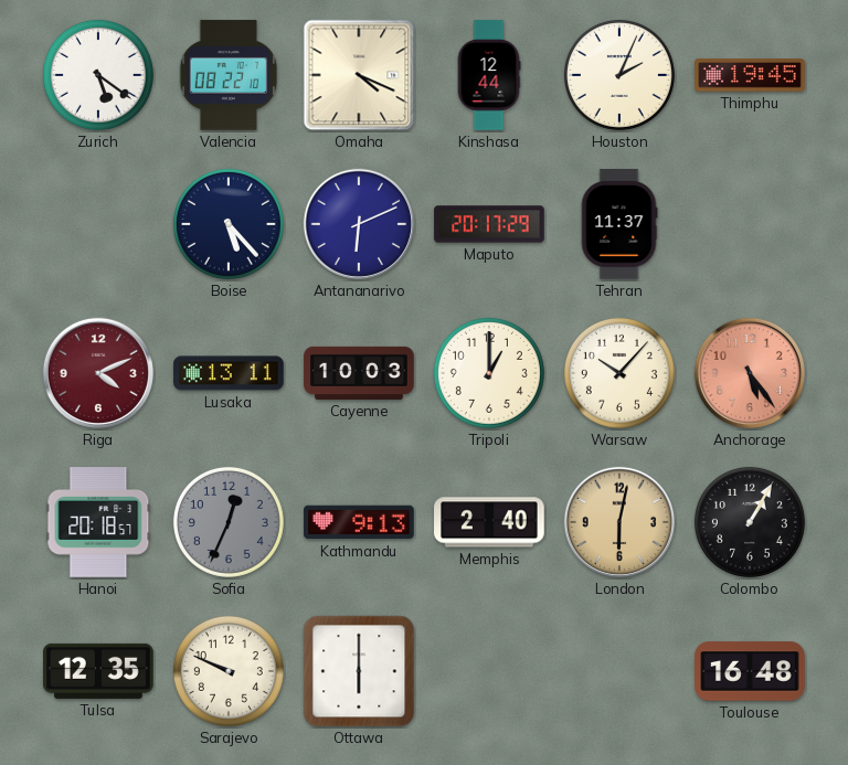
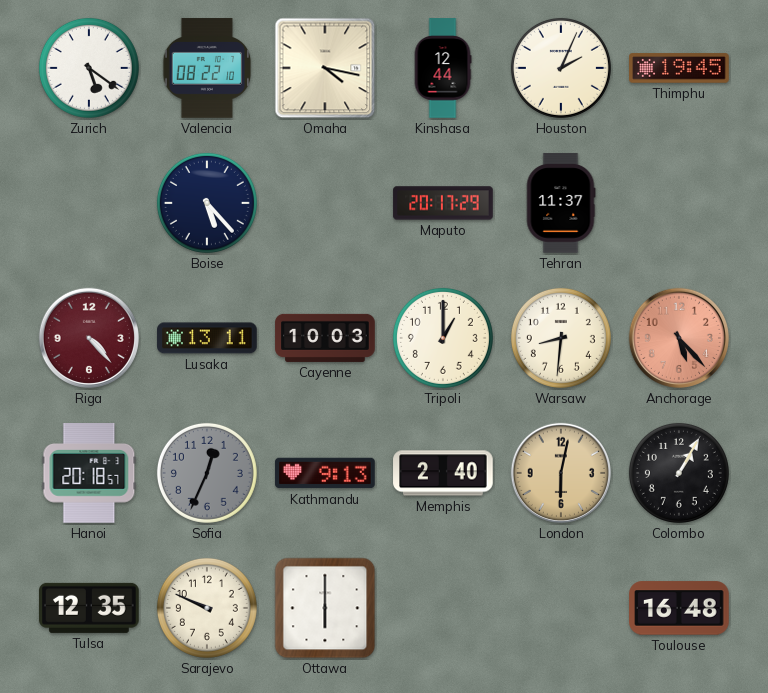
Omaha: 4:19 -> 4:17 (325, 68)
Antananarivo: 6:11 -> none (359, 224)
Riga: 4:11 -> 4:23 (89, 338)
Warsaw: 10:07 -> 8:31 (561, 338)
Anchorage: 5:24 -> 5:23 (679, 338)
